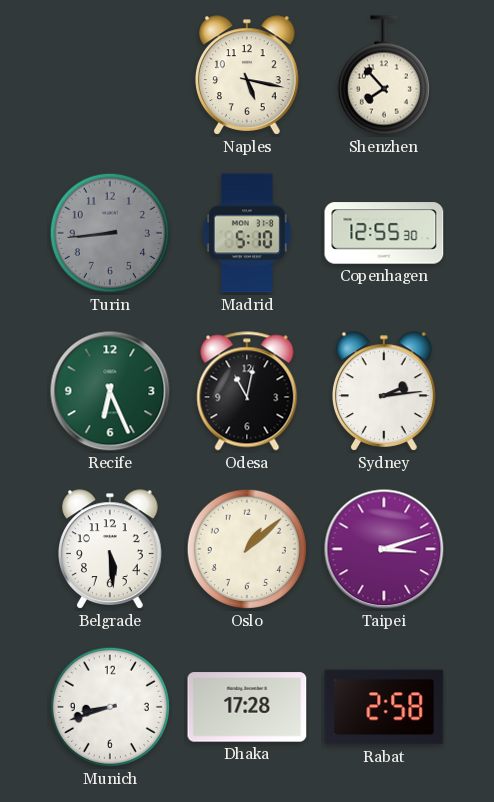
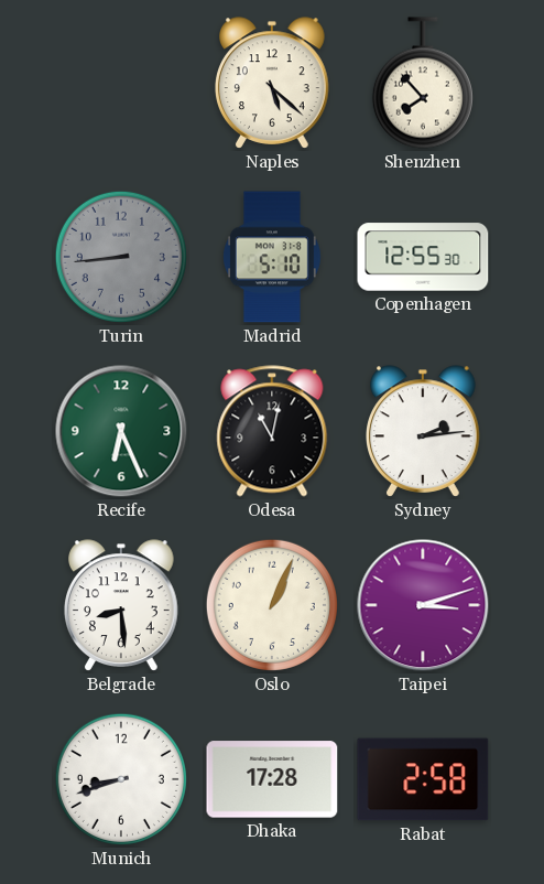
Naples: 5:17 -> 5:22 (273, 83)
Belgrade: 5:29 -> 8:29 (122, 605)
Oslo: 1:08 -> 1:04 (272, 605)
